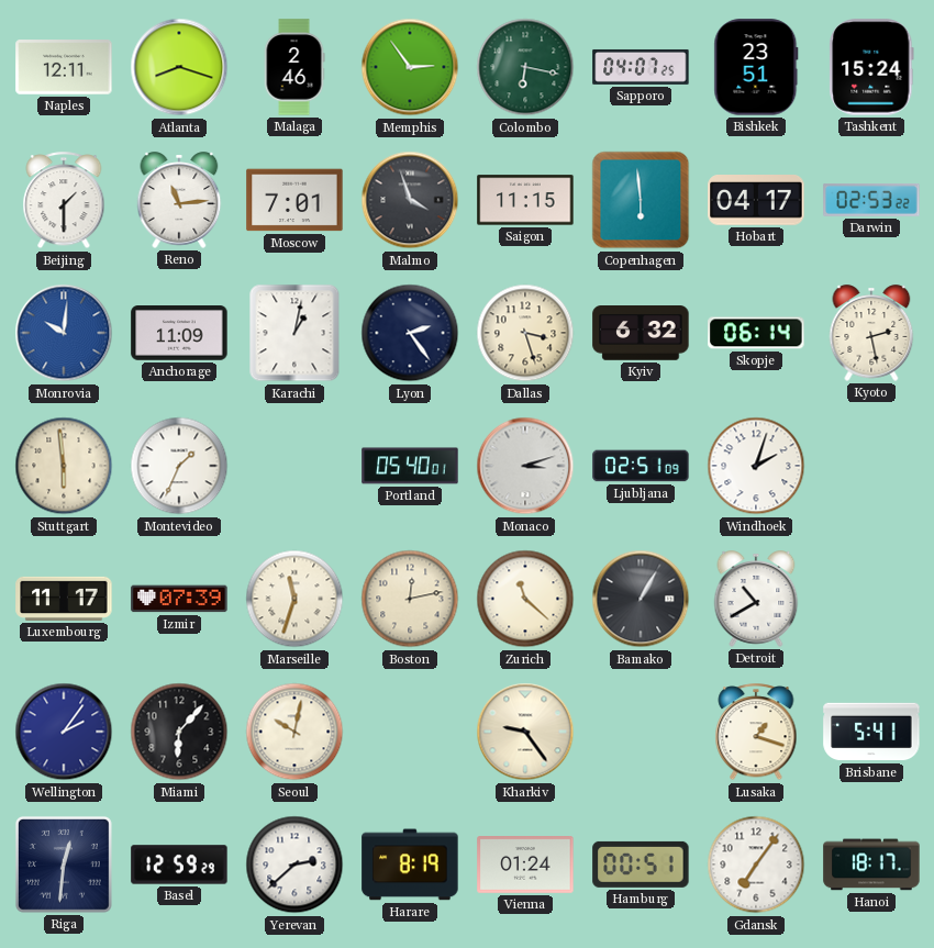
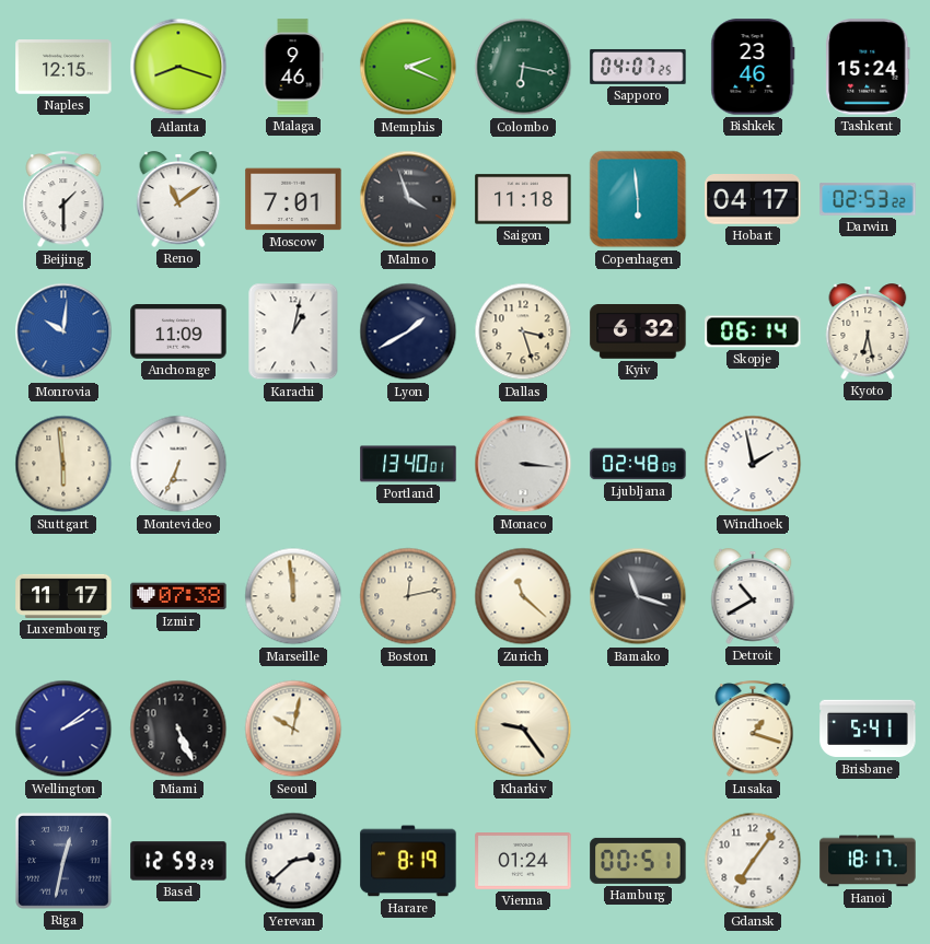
Naples: 12:11 -> 12:15 (63, 67)
Malaga: 2:46 -> 9:46 (293, 67)
Memphis: 2:54 -> 2:19 (408, 67)
Bishkek: 23:51 -> 23:46 (753, 67)
Reno: 11:14 -> 11:09 (178, 199)
Saigon: 11:15 -> 11:18 (523, 199)
Lyon: 2:24 -> 1:40 (408, 331)
Kyoto: 2:28 -> 6:28 (868, 331)
Montevideo: 1:34 -> 6:34 (178, 464)
Portland: 05:40 -> 13:40 (408, 464)
Monaco: 3:12 -> 3:16 (523, 464)
Ljubljana: 02:51 -> 02:48 (638, 464)
Windhoek: 2:03 -> 1:58 (753, 464)
Izmir: 07:39 -> 07:38 (178, 596)
Marseille: 11:33 -> 11:59 (293, 596)
Bamako: 1:05 -> 11:18 (638, 596)
Wellington: 2:06 -> 2:09 (63, 729)
Miami: 6:07 -> 5:26 (178, 729)
Riga: 12:31 -> 12:32 (63, 861)
